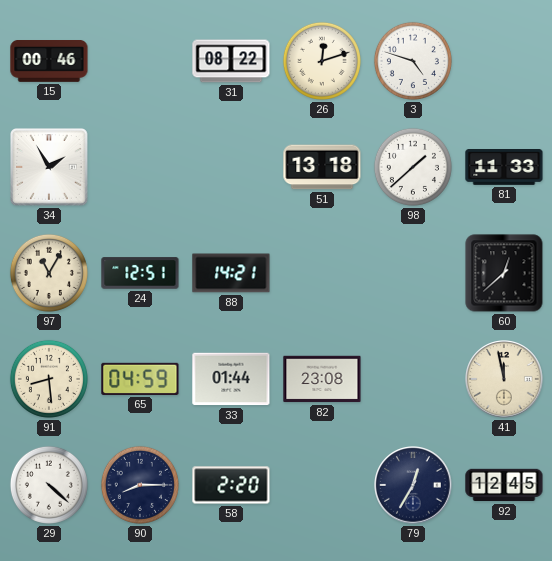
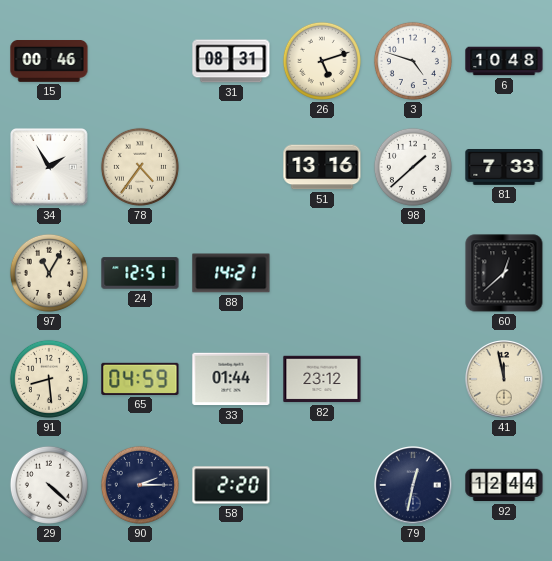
31: 08:22 -> 08:31 (231, 61)
26: 12:12 -> 5:12 (322, 61)
6: none -> 10:48 (504, 61)
78: none -> 4:36 (140, 167)
51: 13:18 -> 13:16 (322, 167)
81: 11:33 -> 7:33 (504, 168)
82: 23:08 -> 23:12 (322, 379)
90: 8:15 -> 2:15 (140, 485)
79: 12:35 -> 12:32 (413, 485)
92: 12:45 -> 12:44 (504, 485)
